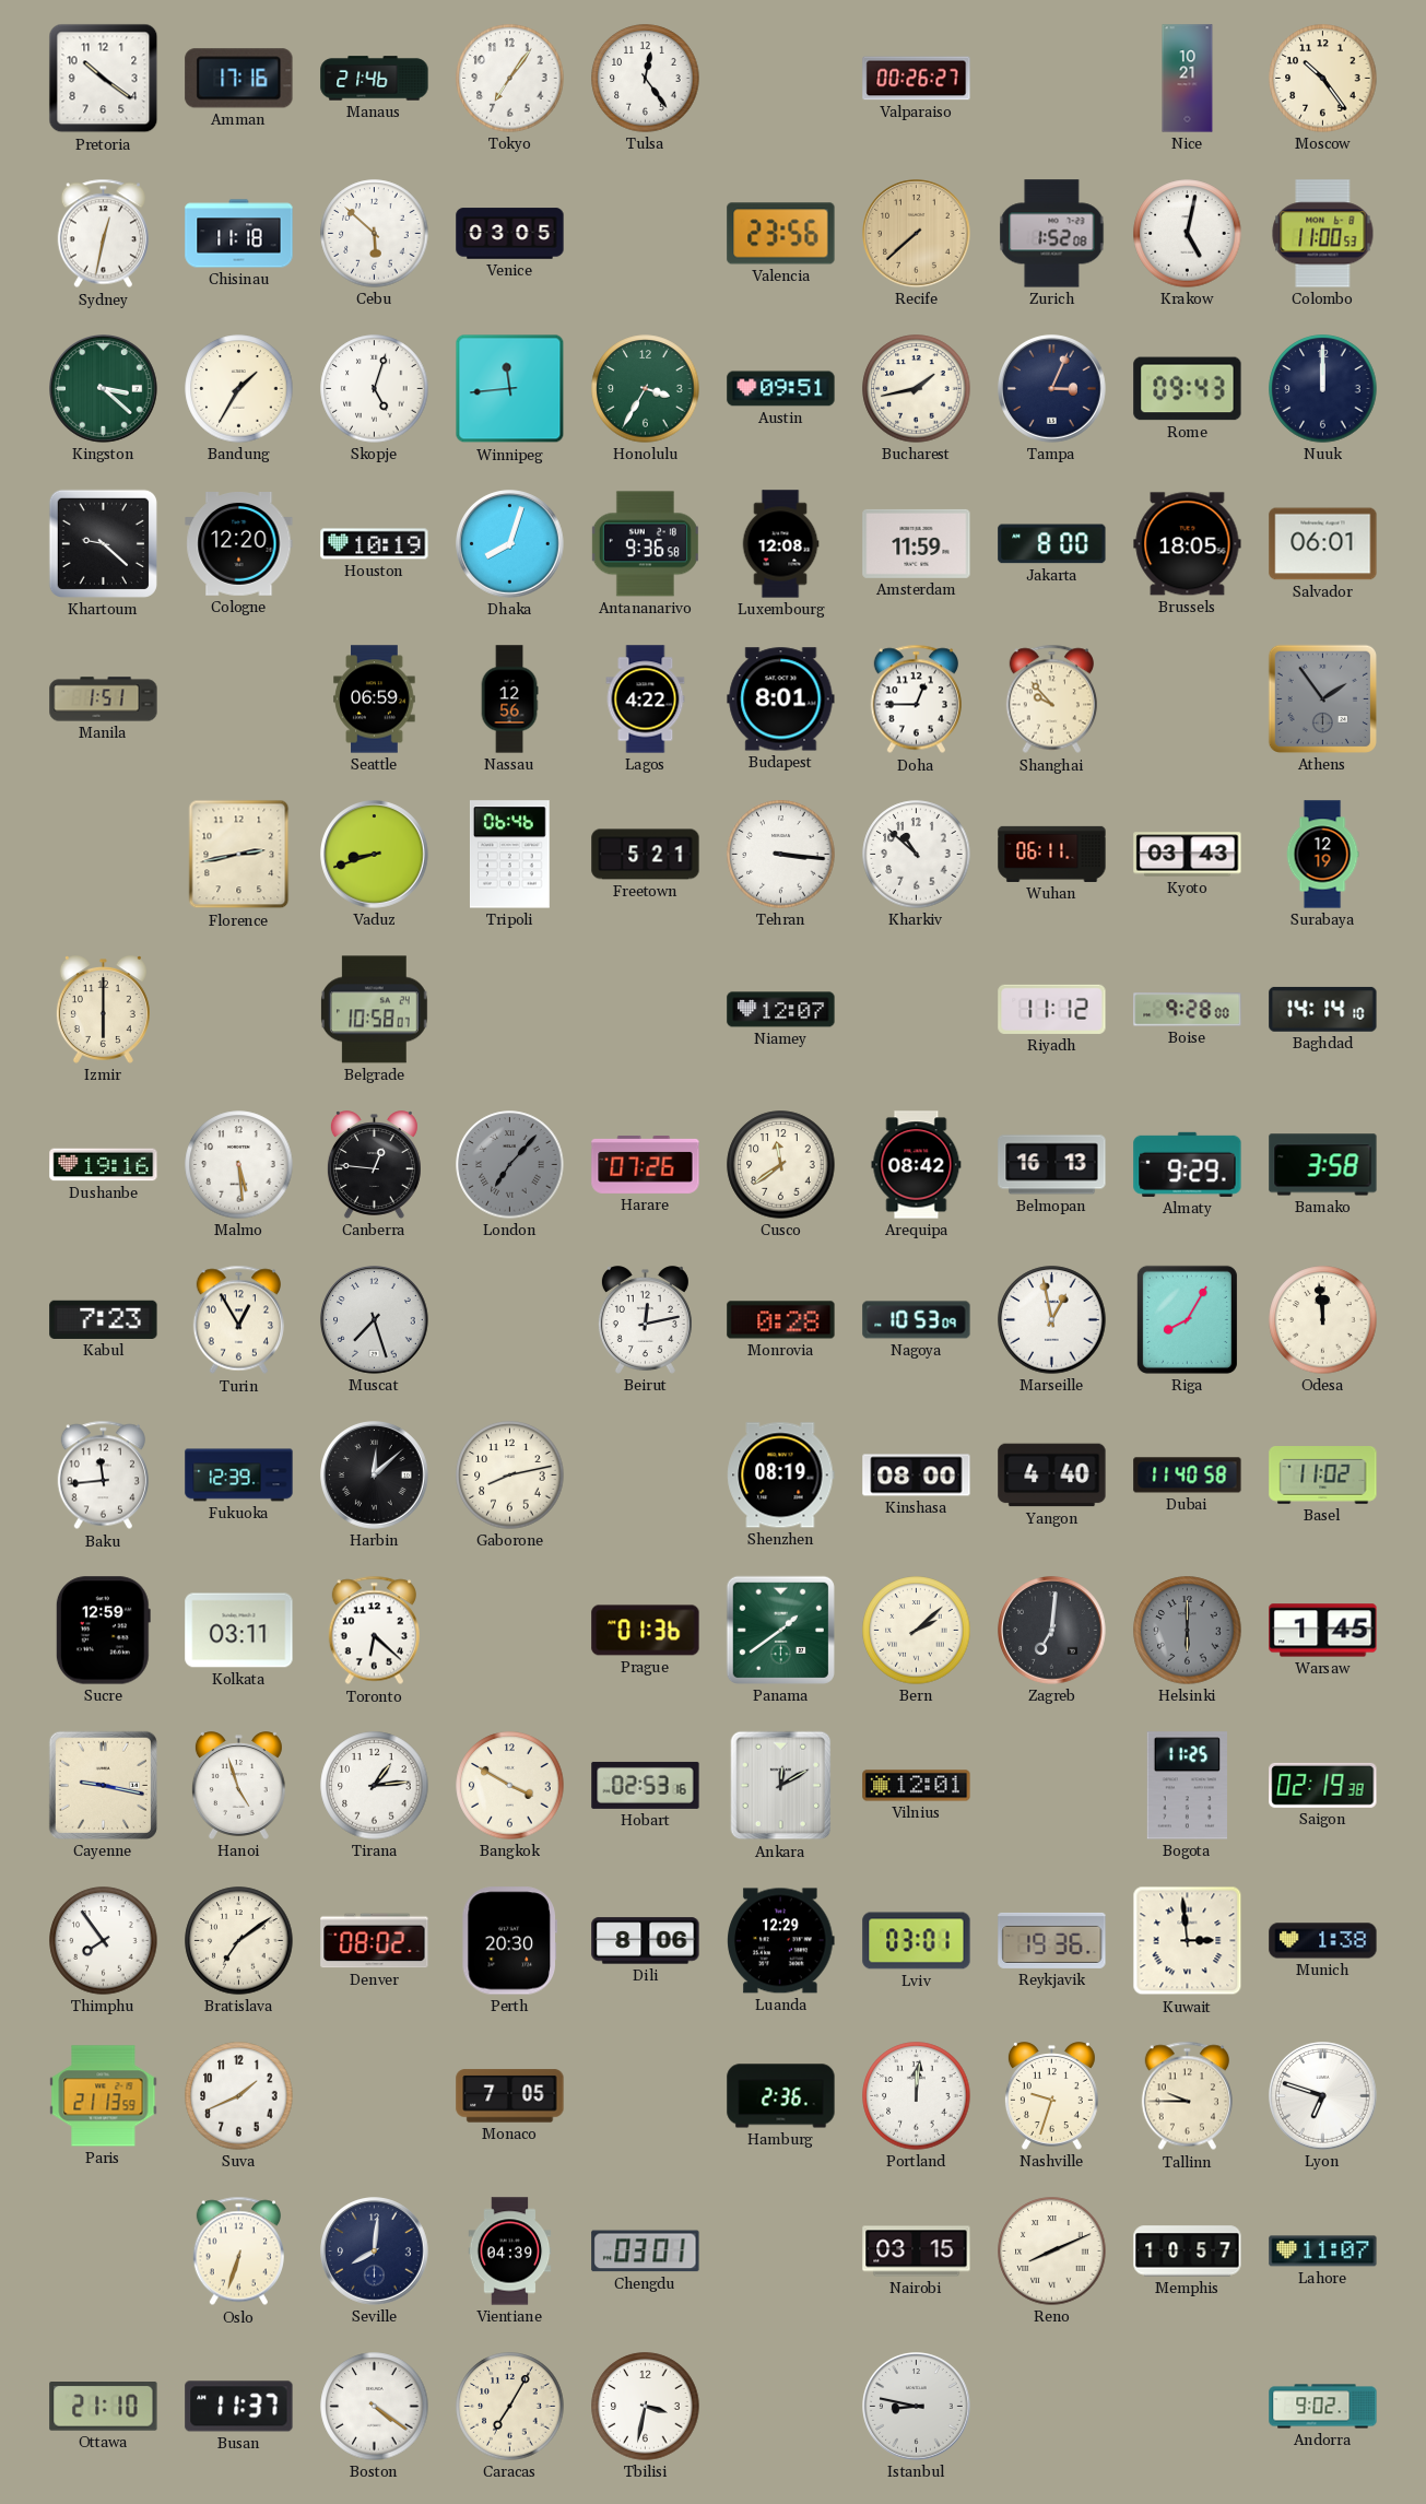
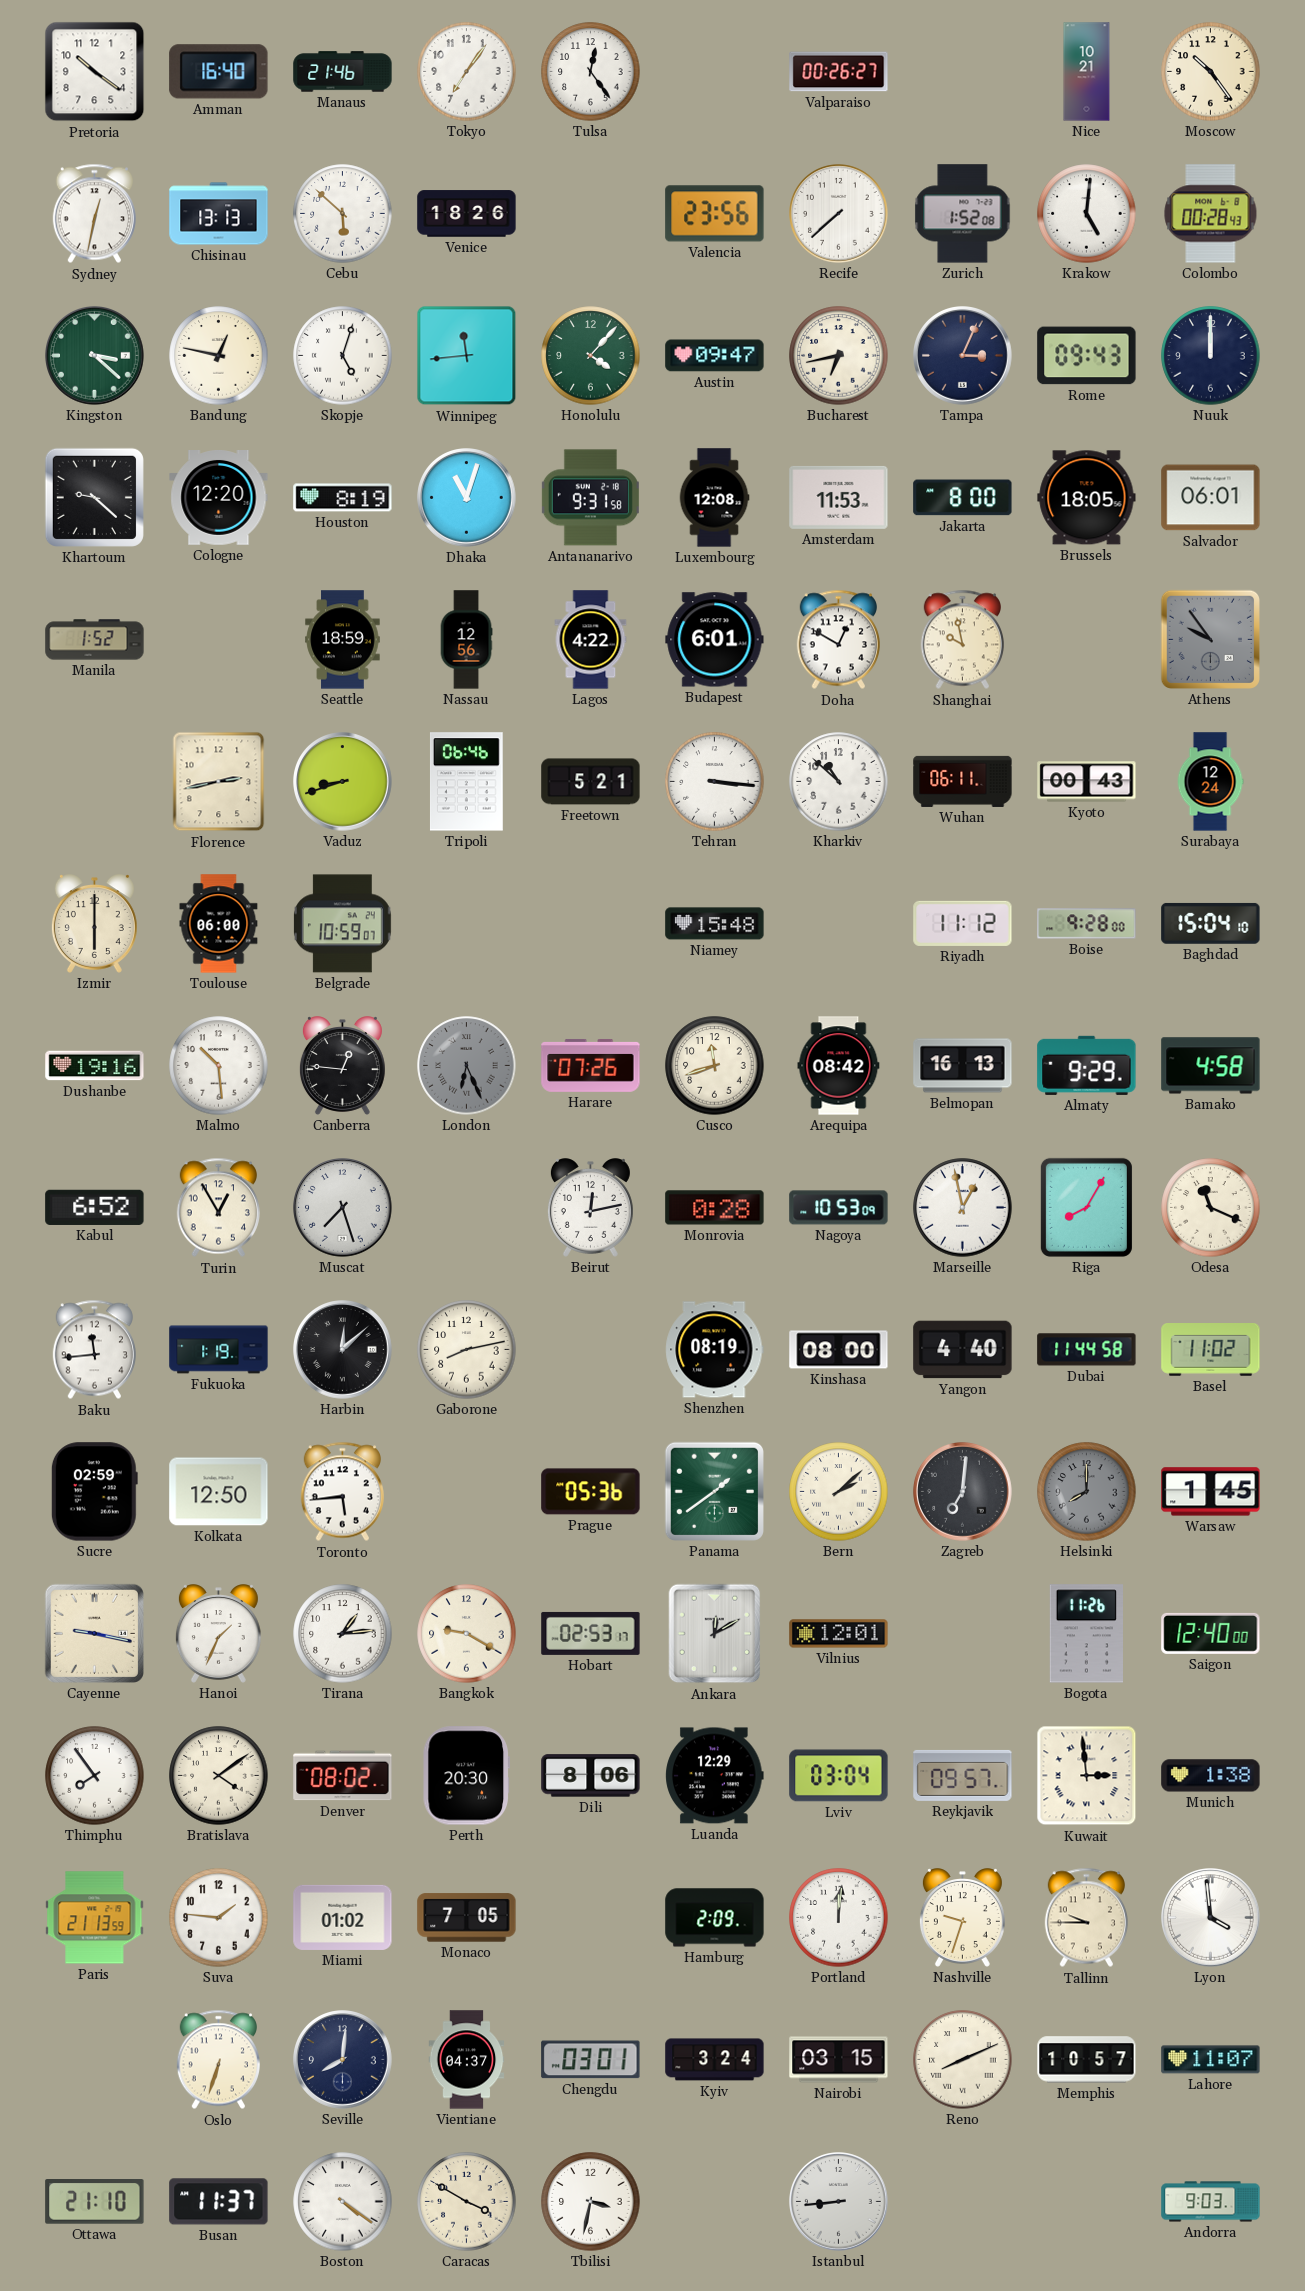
Amman: 17:16 -> 16:40 (219, 72)
Chisinau: 11:18 -> 13:13 (219, 214)
Venice: 03:05 -> 18:26 (467, 214)
Recife dial: champagne -> white (839, 214)
Krakow: 5:02 -> 5:01 (1087, 214)
Colombo: 11:00 -> 00:28 (1211, 214)
Bandung: 1:35 -> 12:47 (219, 356)
Honolulu: 3:35 -> 4:07 (591, 356)
Austin: 09:51 -> 09:47 (715, 356)
Bucharest: 1:43 -> 6:43 (839, 356)
Houston: 10:19 -> 8:19 (343, 498)
Dhaka: 8:03 -> 11:03 (467, 498)
Antananarivo: 9:36 -> 9:31 (590, 498)
Amsterdam: 11:59 -> 11:53 (839, 497)
Manila: 1:51 -> 1:52 (95, 640)
Seattle: 06:59 -> 18:59 (343, 640)
Budapest: 8:01 -> 6:01 (715, 640)
Doha: 12:45 -> 12:50 (838, 640)
Shanghai: 9:53 -> 9:58 (962, 640)
Athens: 1:54 -> 9:54 (1210, 639)
Kyoto: 03:43 -> 00:43 (1087, 782)
Surabaya: 12:19 -> 12:24 (1210, 782)
Toulouse: none -> 06:00 (219, 924)
Belgrade: 10:58 -> 10:59 (342, 924)
Niamey: 12:07 -> 15:48 (715, 924)
Baghdad: 14:14 -> 15:04 (1211, 923)
Malmo: 5:29 -> 10:29 (219, 1066)
London: 7:07 -> 6:26 (467, 1066)
Cusco: 11:39 -> 11:42 (715, 1066)
Bamako: 3:58 -> 4:58 (1211, 1066)
Kabul: 7:23 -> 6:52 (95, 1207)
Odesa: 11:59 -> 11:19 (1211, 1208)
Fukuoka: 12:39 -> 1:19 (219, 1350)
Dubai: 11:40 -> 11:44 (1087, 1350)
Sucre: 12:59 -> 02:59 (94, 1492)
Kolkata: 03:11 -> 12:50 (219, 1492)
Toronto: 6:22 -> 5:44 (342, 1492)
Prague: 01:36 -> 05:36 (591, 1492)
Helsinki: 6:00 -> 8:00 (1087, 1492)
Hanoi: 4:57 -> 1:34 (218, 1634)
Bangkok: 3:50 -> 9:20 (467, 1634)
Hobart: 02:53:16 -> 02:53:17 (591, 1633)
Bogota: 11:25 -> 11:26 (1086, 1634)
Saigon: 02:19 -> 12:40 (1211, 1633)
Bratislava: 7:09 -> 4:09 (219, 1776)
Lviv: 03:01 -> 03:04 (839, 1776)
Reykjavik: 19:36 -> 09:57 (963, 1775)
Suva: 1:41 -> 1:46 (219, 1918)
Miami: none -> 01:02 (343, 1917)
Hamburg: 2:36 -> 2:09 (715, 1918)
Lyon: 6:48 -> 3:59 (1211, 1918)
Vientiane: 04:39 -> 04:37 (467, 2060)
Kyiv: none -> 3:24 (715, 2060)
Caracas: 7:05 -> 3:50 (467, 2202)
Istanbul: 8:47 -> 8:44 (839, 2202)
Andorra: 9:02 -> 9:03 (1211, 2202)
